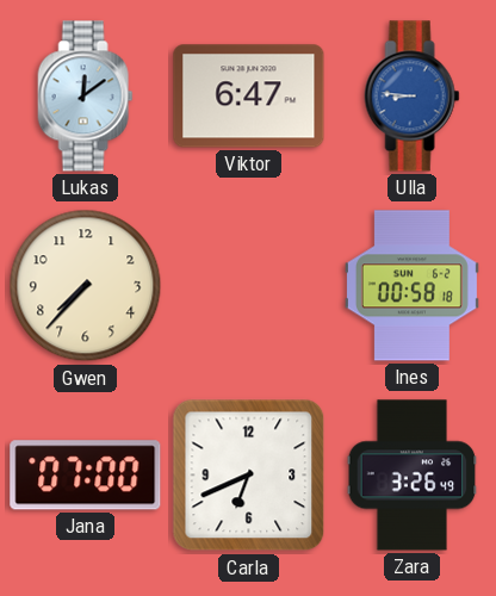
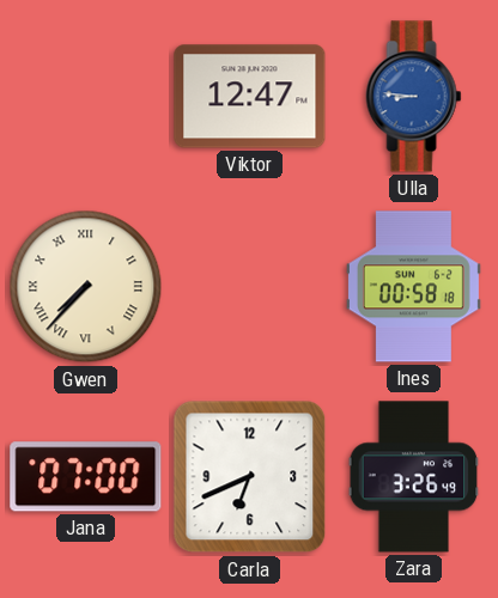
Lukas: 12:09 -> none (86, 97)
Viktor: 6:47 -> 12:47 (250, 97)
Gwen numerals: Arabic -> Roman (86, 287)
